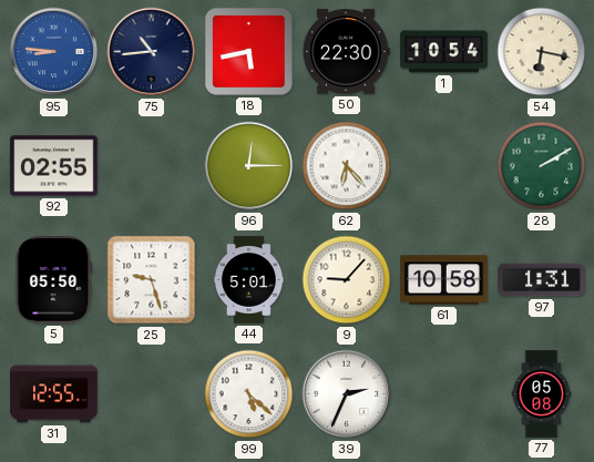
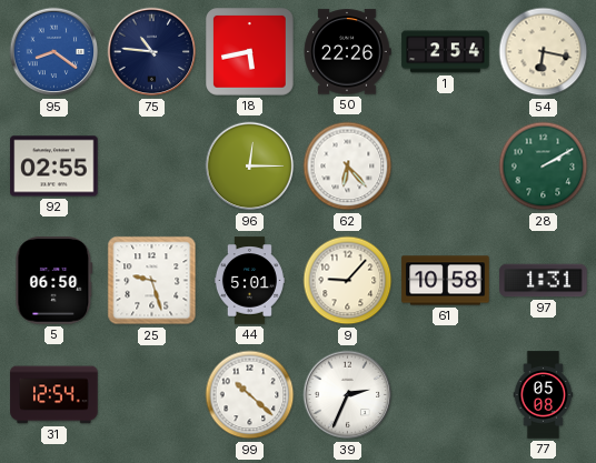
95: 8:46 -> 8:21 (54, 52)
75: 10:44 -> 10:46 (152, 52)
50: 22:30 -> 22:26 (347, 52)
1: 10:54 -> 2:54 (446, 52)
5: 05:50 -> 06:50 (54, 281)
31: 12:55 -> 12:54 (54, 395)
99: 5:22 -> 10:22 (250, 395)
